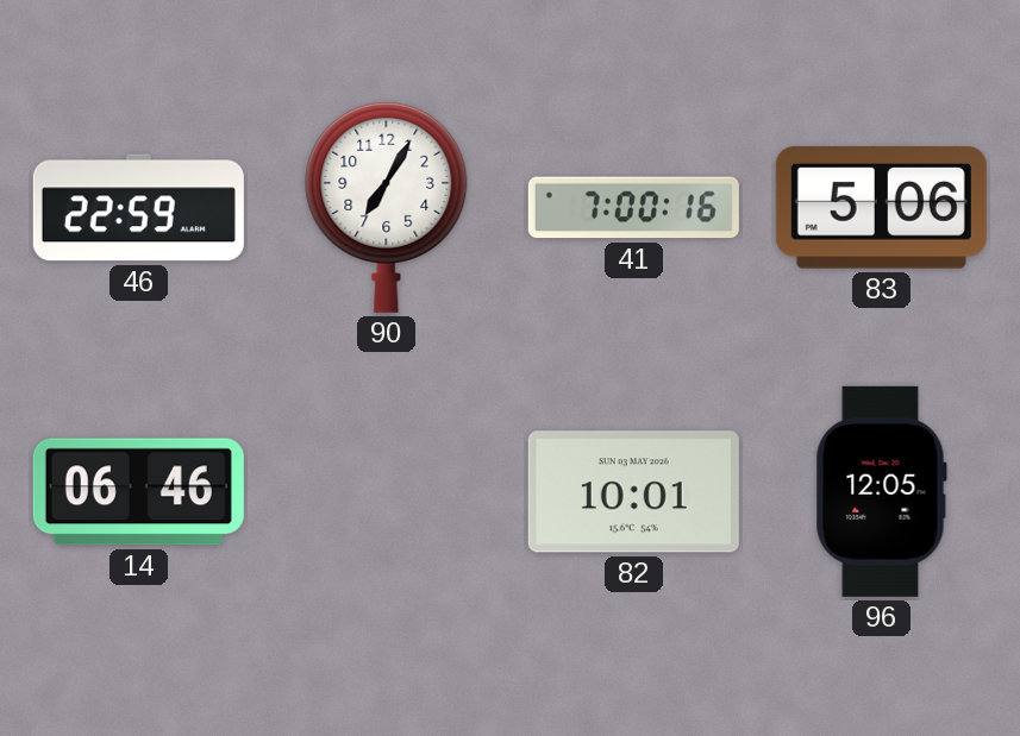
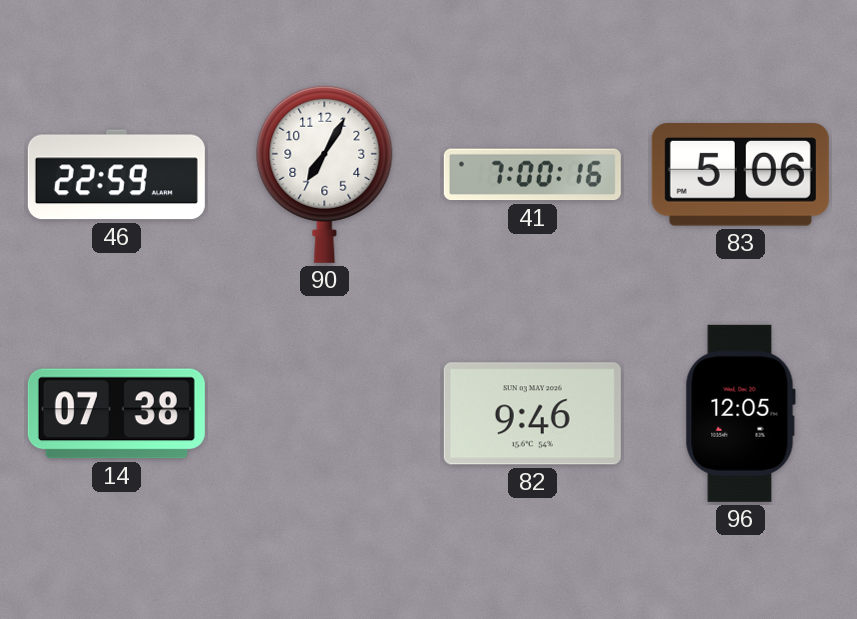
14: 06:46 -> 07:38 (116, 414)
82: 10:01 -> 9:46 (532, 414)
